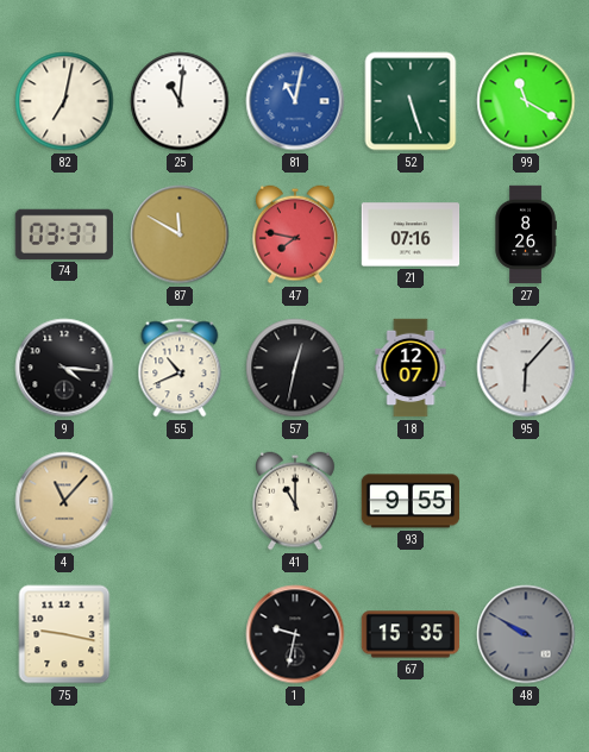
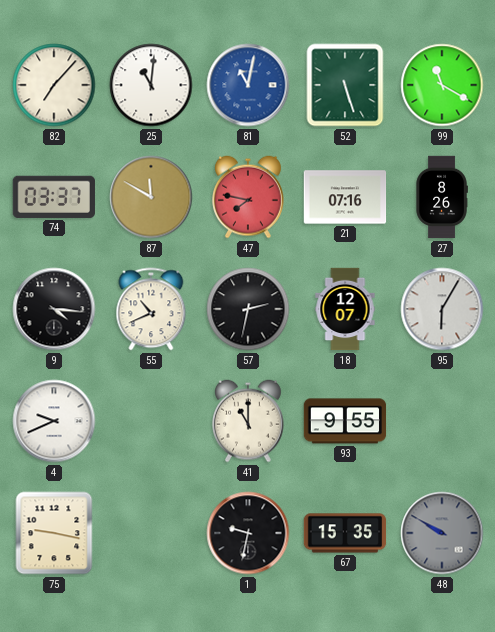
82: 7:02 -> 7:07 (54, 85)
57: 12:32 -> 2:32 (248, 309)
95: 6:07 -> 6:05 (442, 309)
4: 11:07 -> 9:41 (54, 421)
4 dial: champagne -> white (54, 421)
